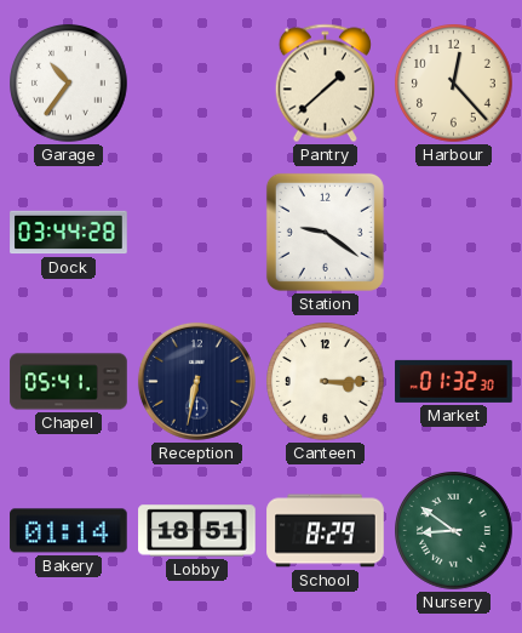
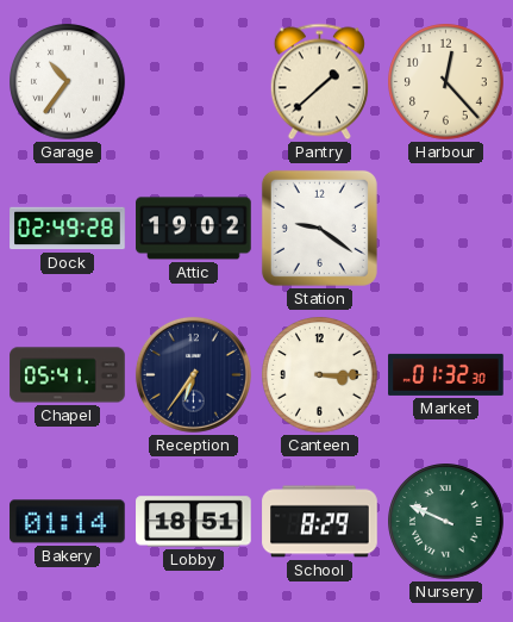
Dock: 03:44 -> 02:49 (68, 229)
Attic: none -> 19:02 (194, 229)
Reception: 6:32 -> 6:36 (193, 374)
Nursery: 8:51 -> 9:49 (446, 522)
